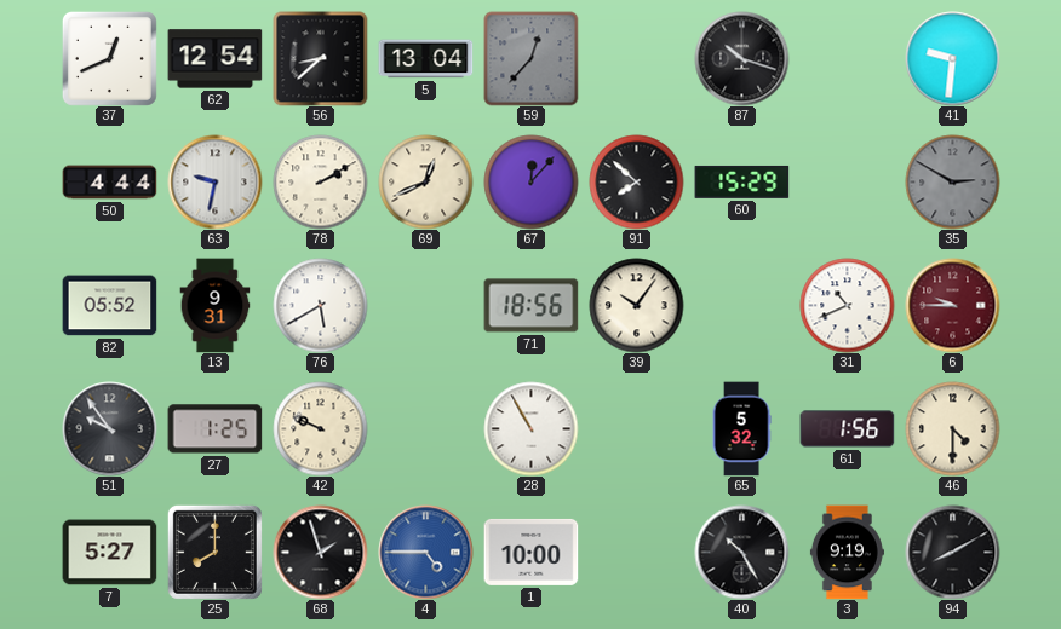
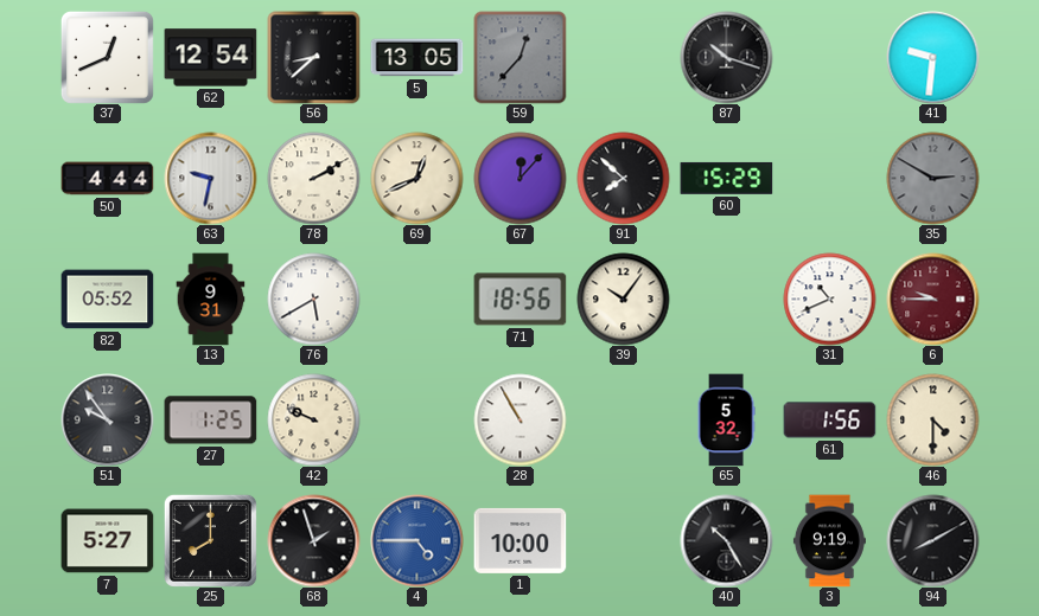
5: 13:04 -> 13:05 (416, 58)
